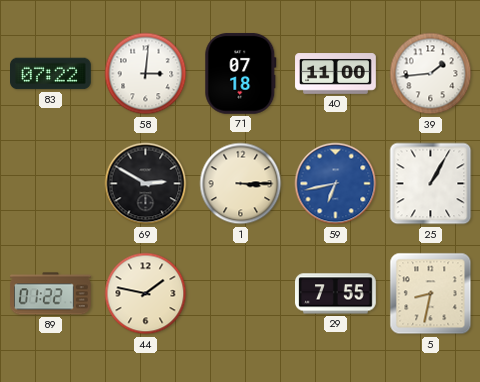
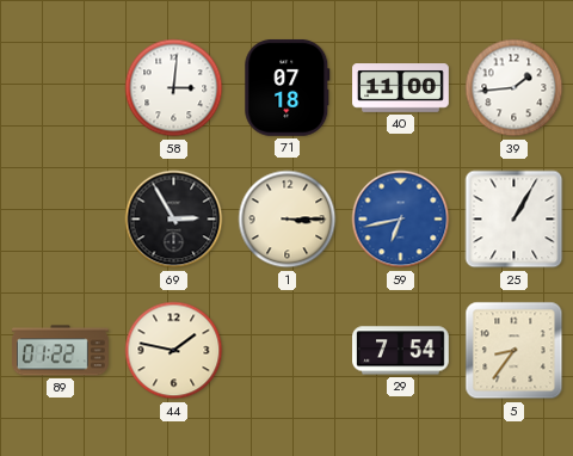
83: 07:22 -> none (51, 74)
69: 2:50 -> 2:55 (174, 220)
29: 7:55 -> 7:54 (401, 351)
5: 8:32 -> 8:36 (515, 351)
